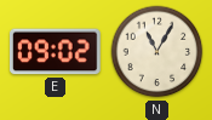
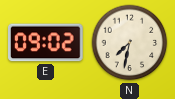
N: 11:05 -> 7:32 (130, 43)
